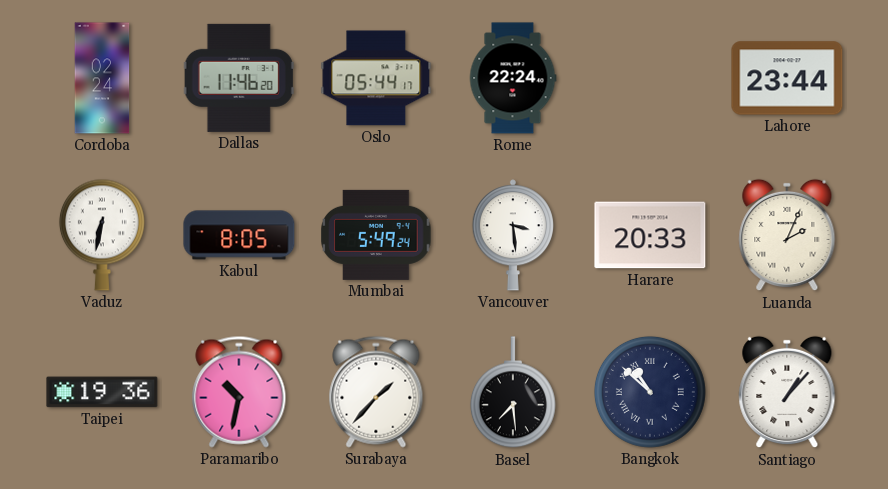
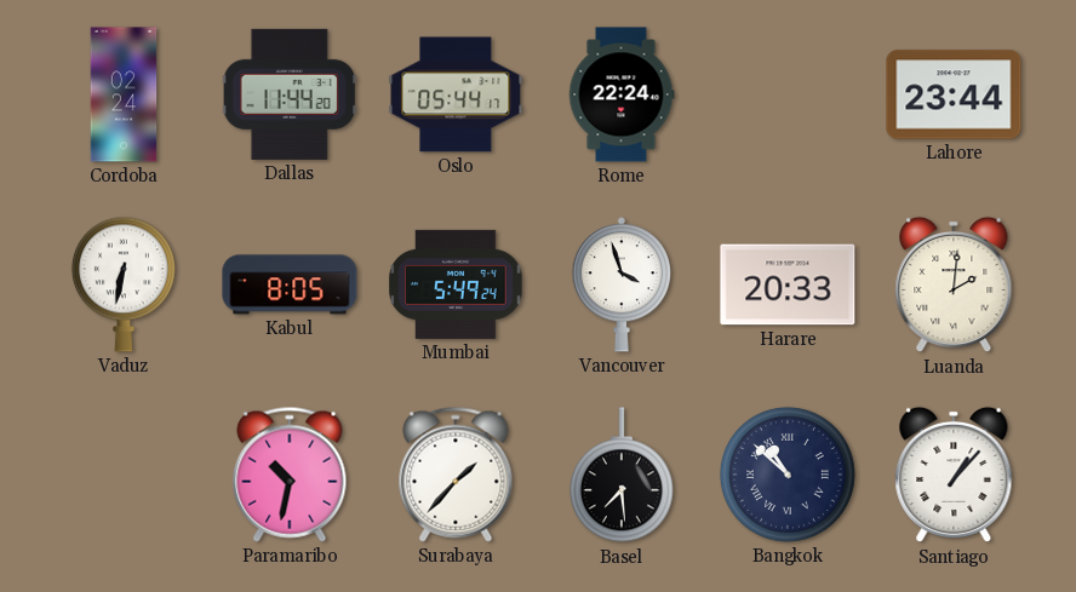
Dallas: 11:46 -> 11:44 (290, 94)
Vancouver: 3:29 -> 3:57 (620, 284)
Luanda: 2:04 -> 2:01 (954, 284)
Taipei: 19:36 -> none (102, 392)
